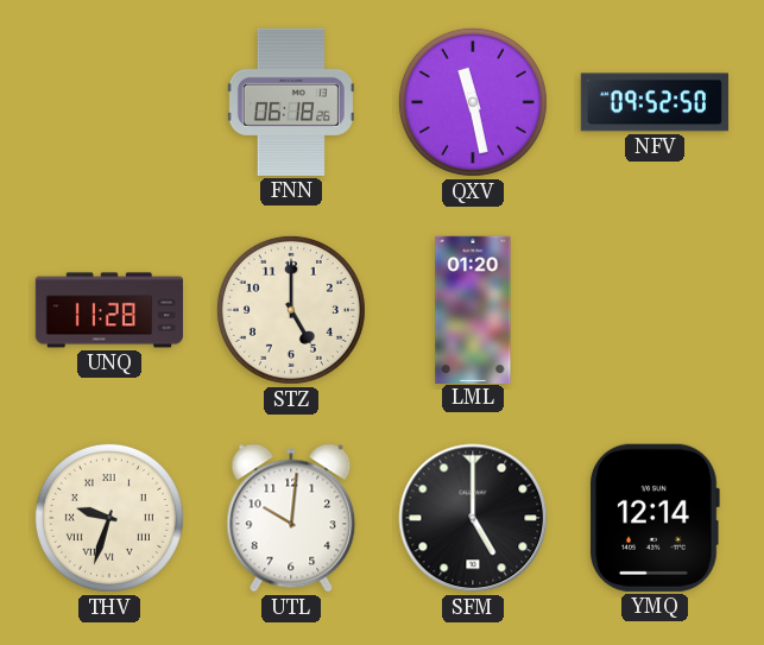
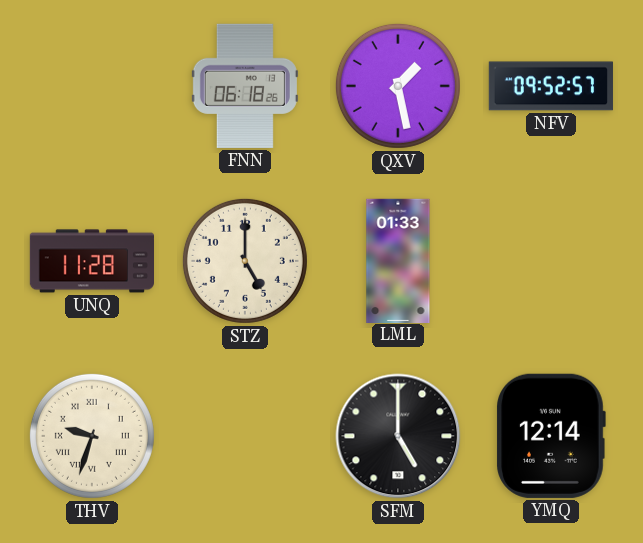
QXV: 11:28 -> 1:28 (398, 86)
NFV: 09:52:50 -> 09:52:57 (551, 86)
LML: 01:20 -> 01:33 (398, 260)
UTL: 10:01 -> none (291, 518)
